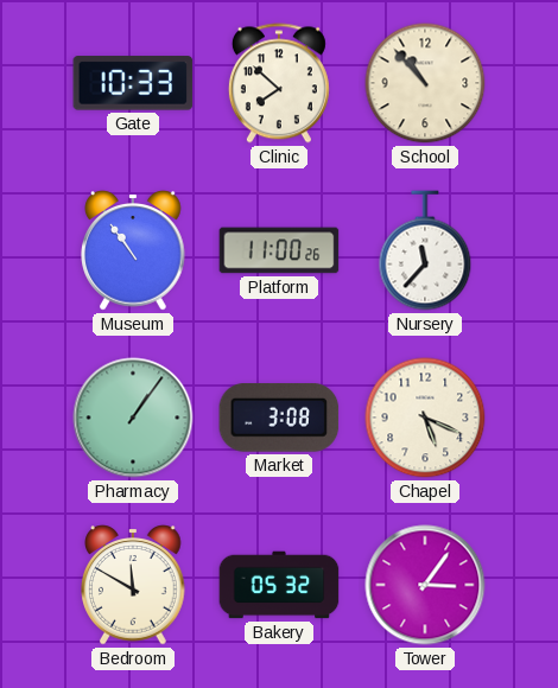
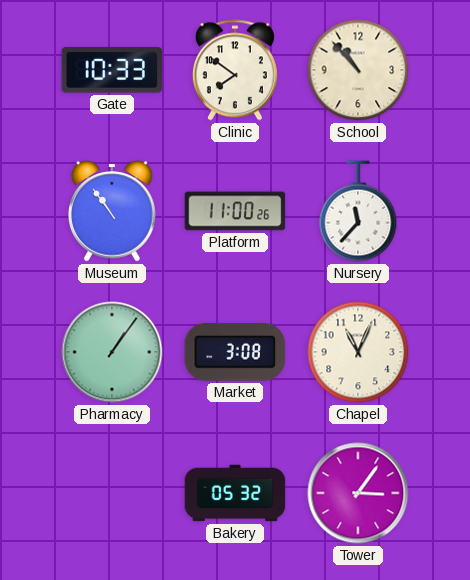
Clinic: 7:52 -> 7:51 (235, 70)
Chapel: 5:19 -> 11:04 (358, 352)
Bedroom: 11:50 -> none (133, 585)
